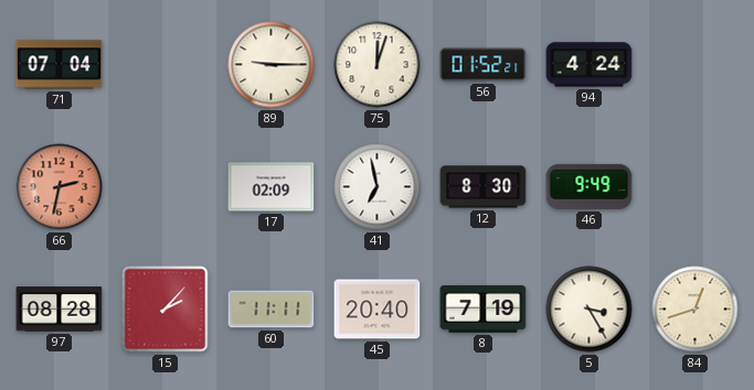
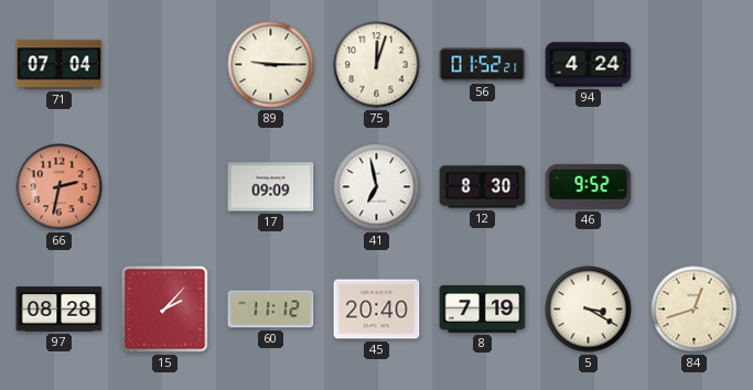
17: 02:09 -> 09:09 (271, 187)
46: 9:49 -> 9:52 (589, 186)
60: 11:11 -> 11:12 (271, 310)
5: 3:25 -> 3:20 (589, 310)
